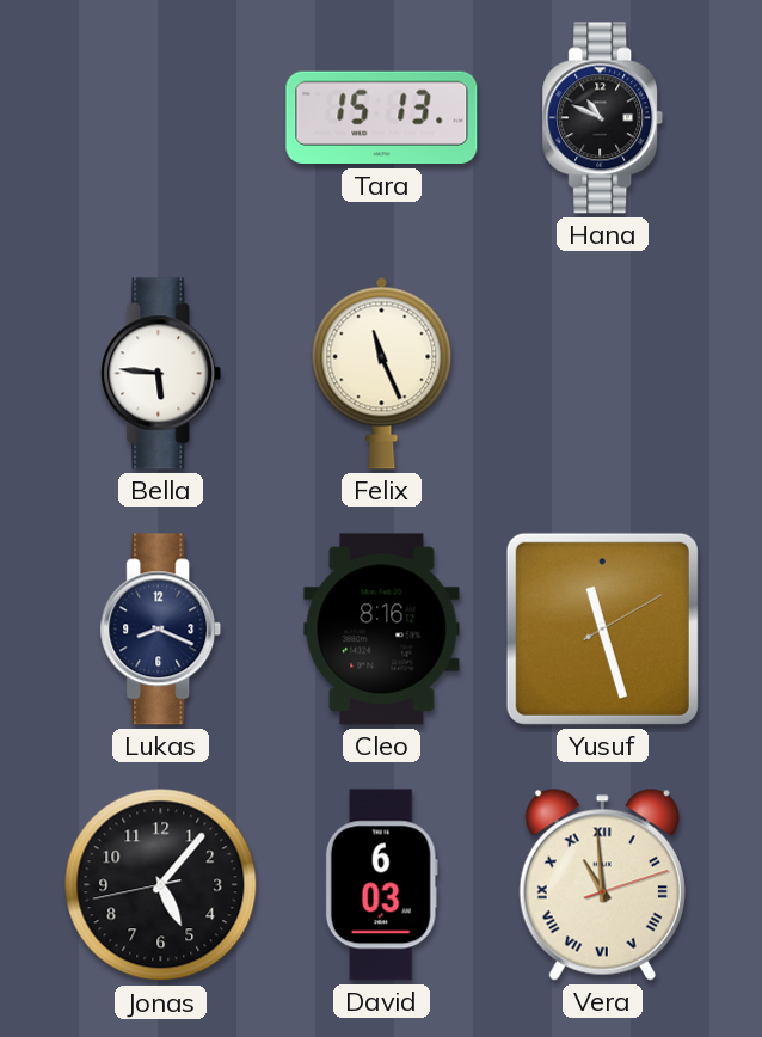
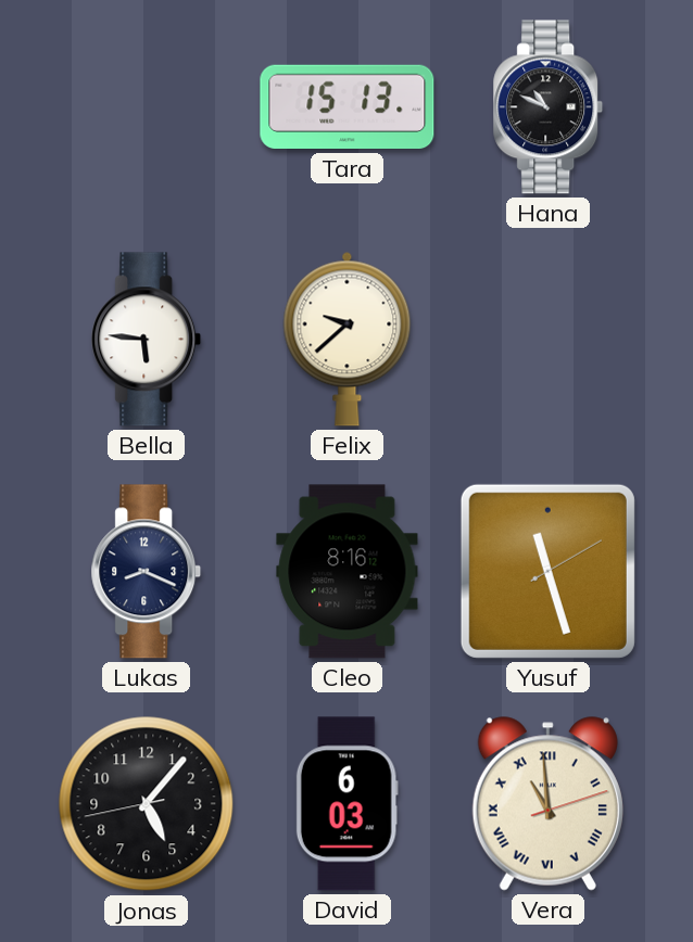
Felix: 11:26 -> 9:38 (348, 339)
